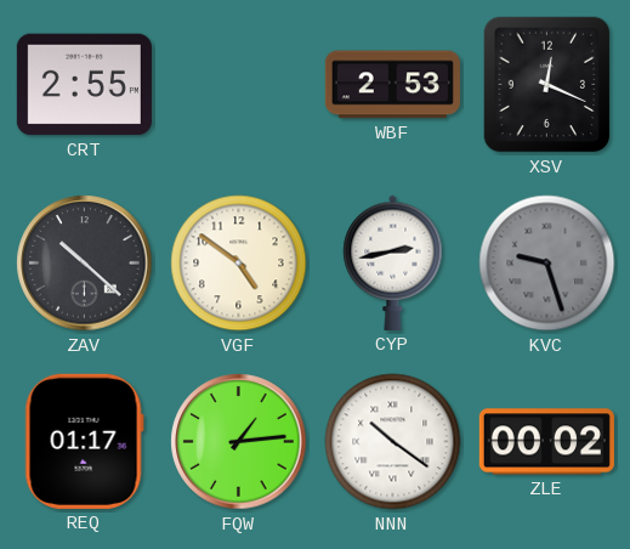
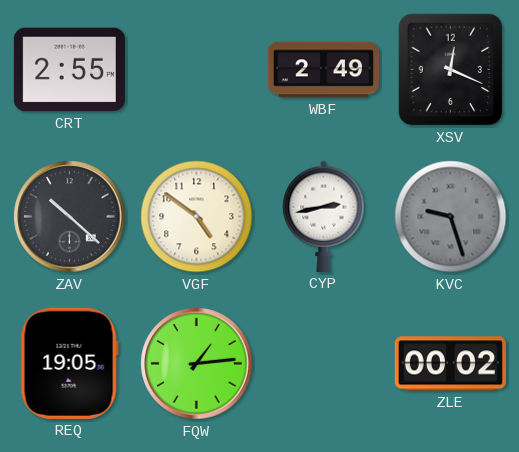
WBF: 2:53 -> 2:49 (323, 70)
REQ: 01:17 -> 19:05 (69, 363)
NNN: 10:21 -> none (393, 442)
